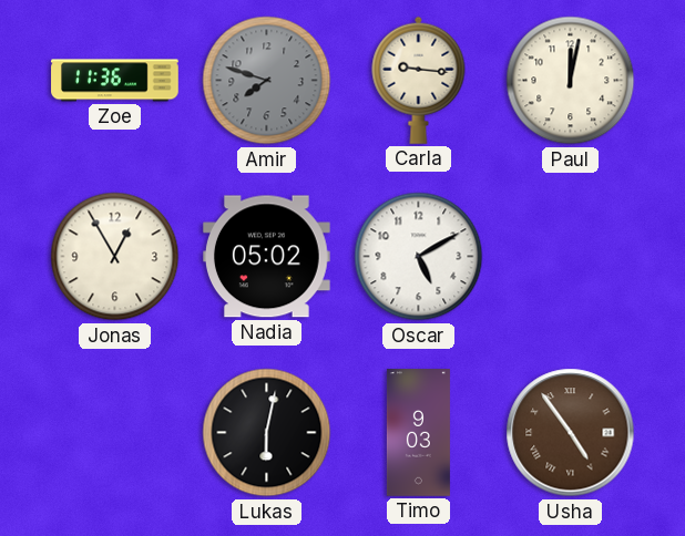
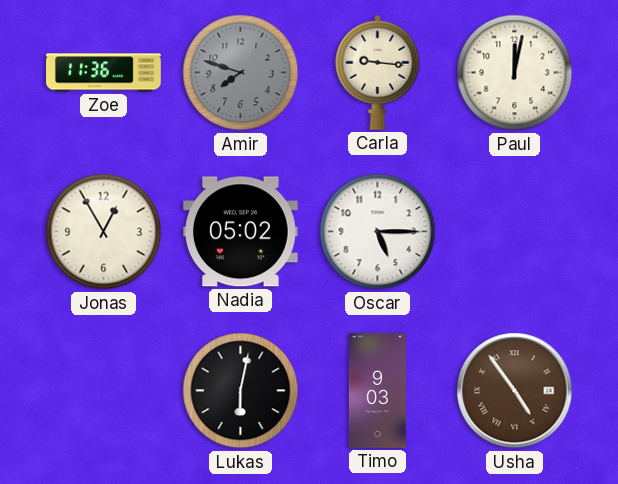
Oscar: 5:10 -> 5:15 (378, 232)
